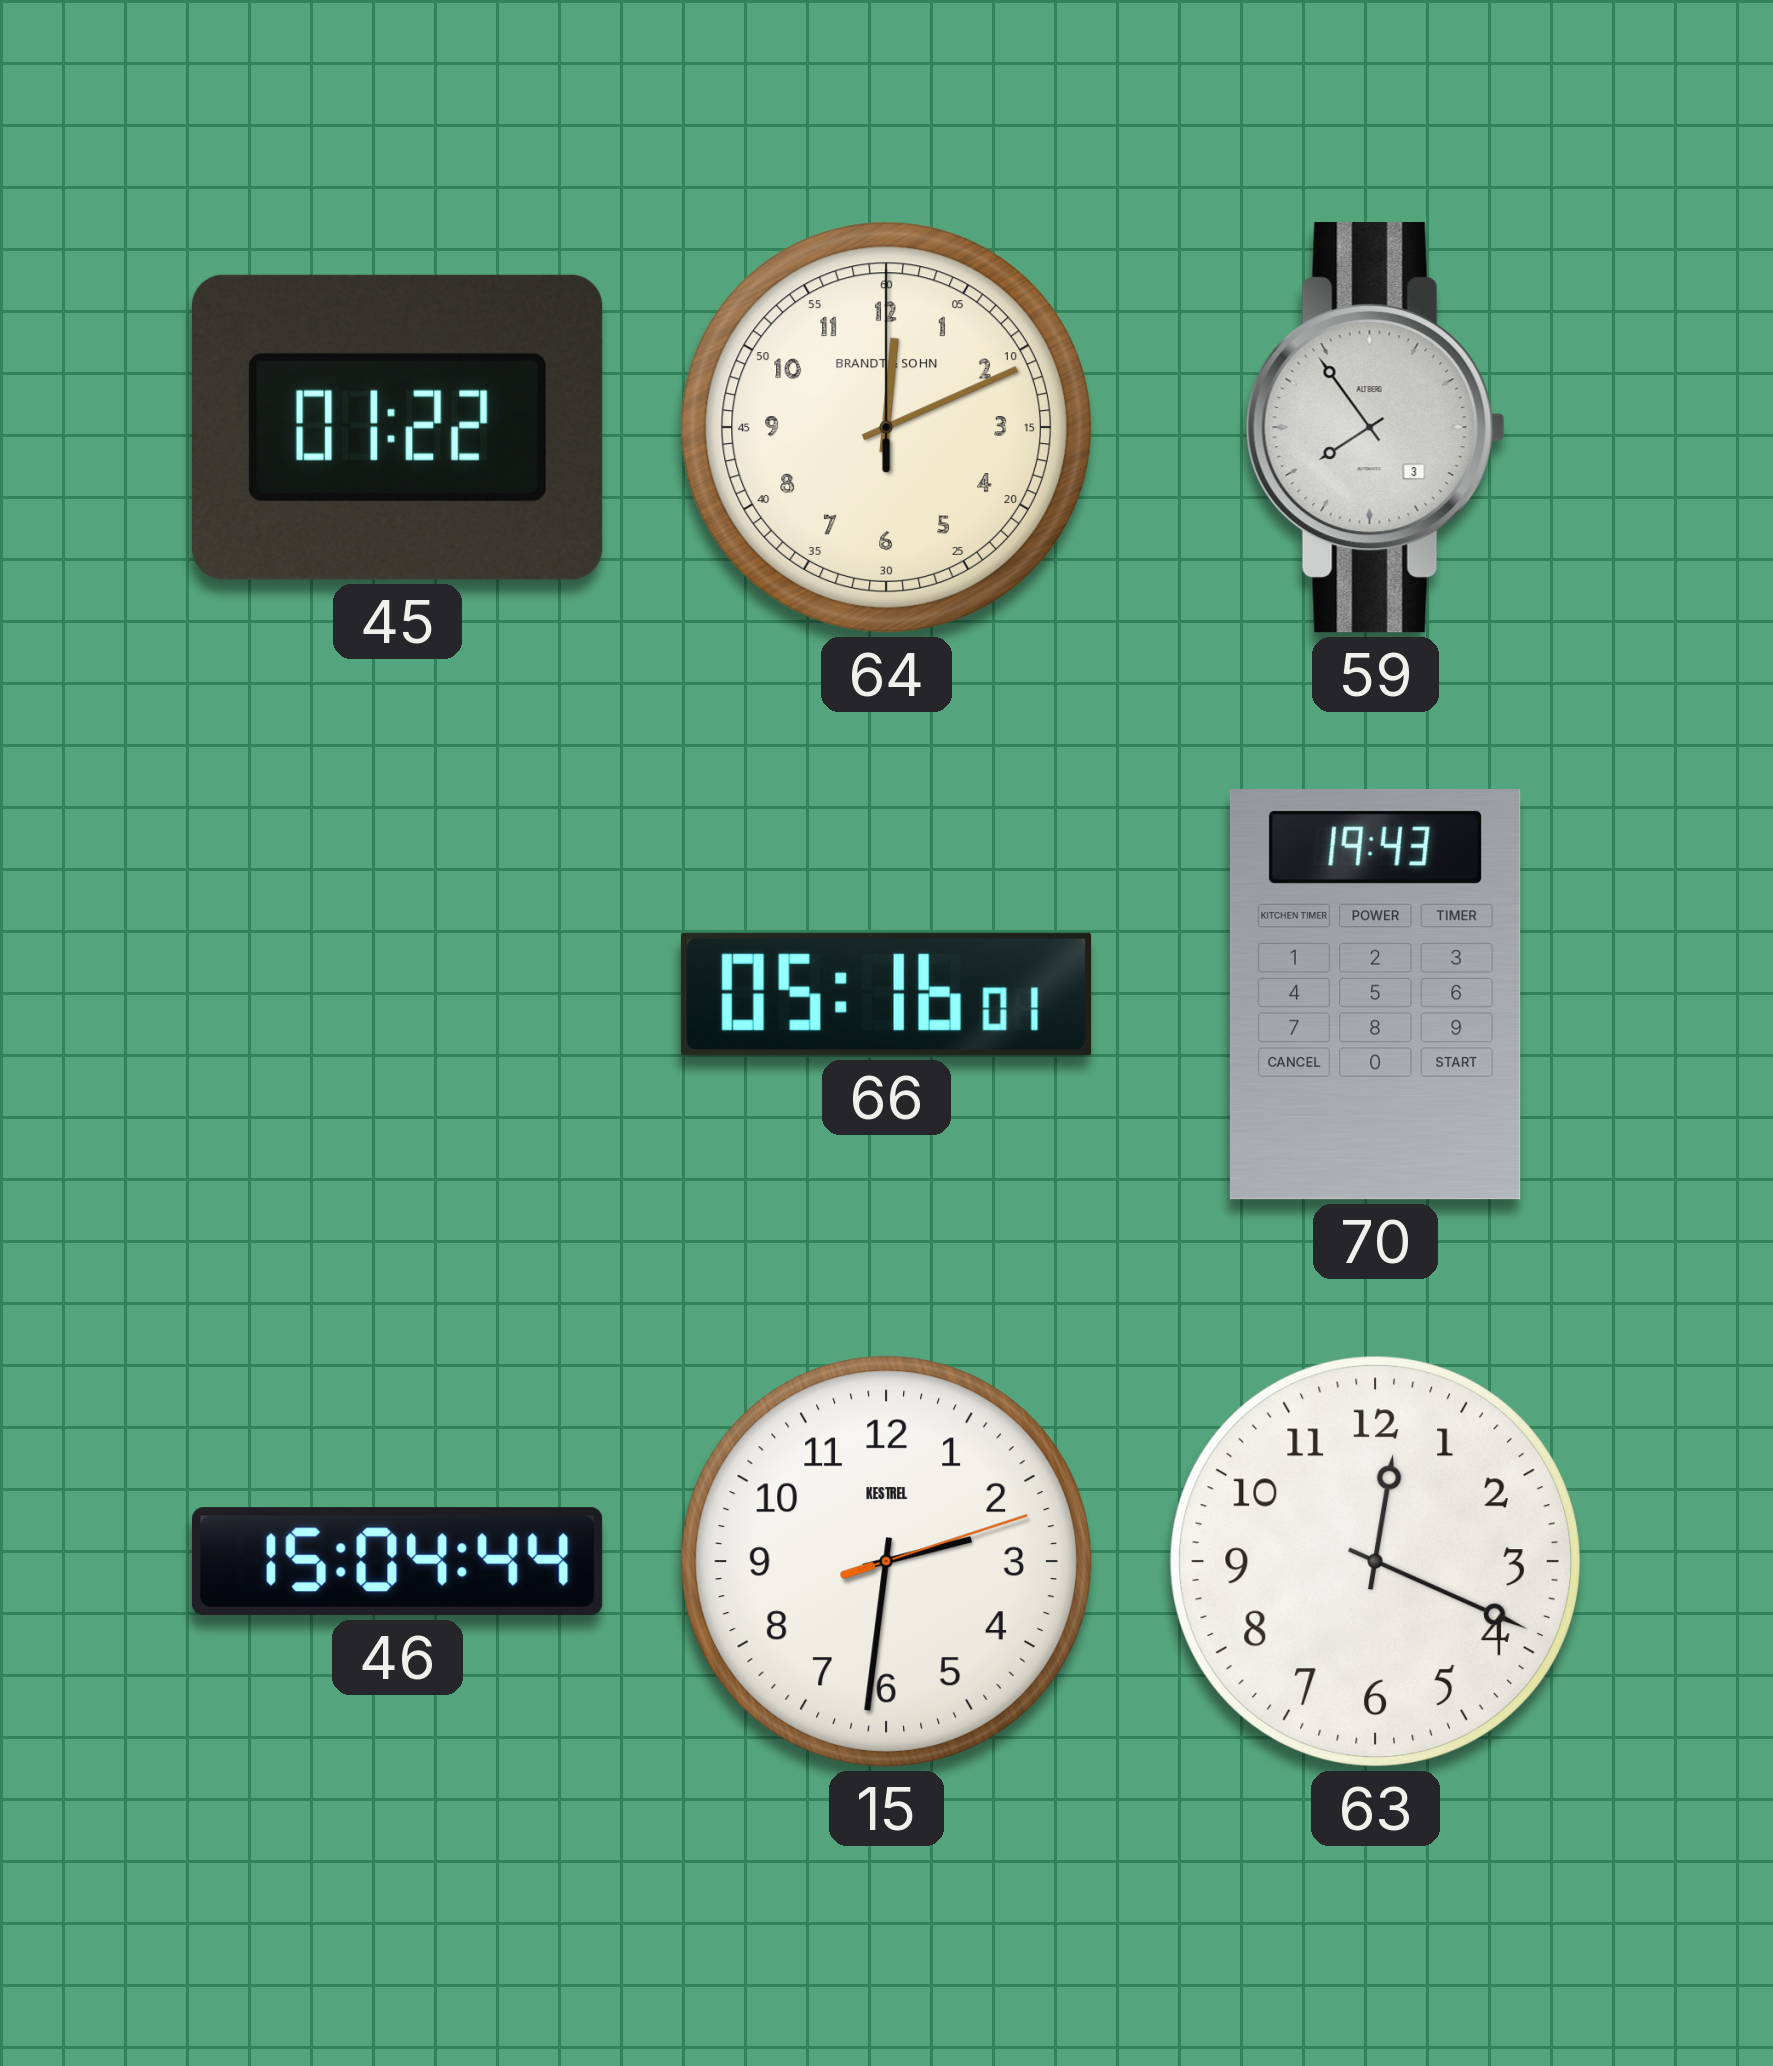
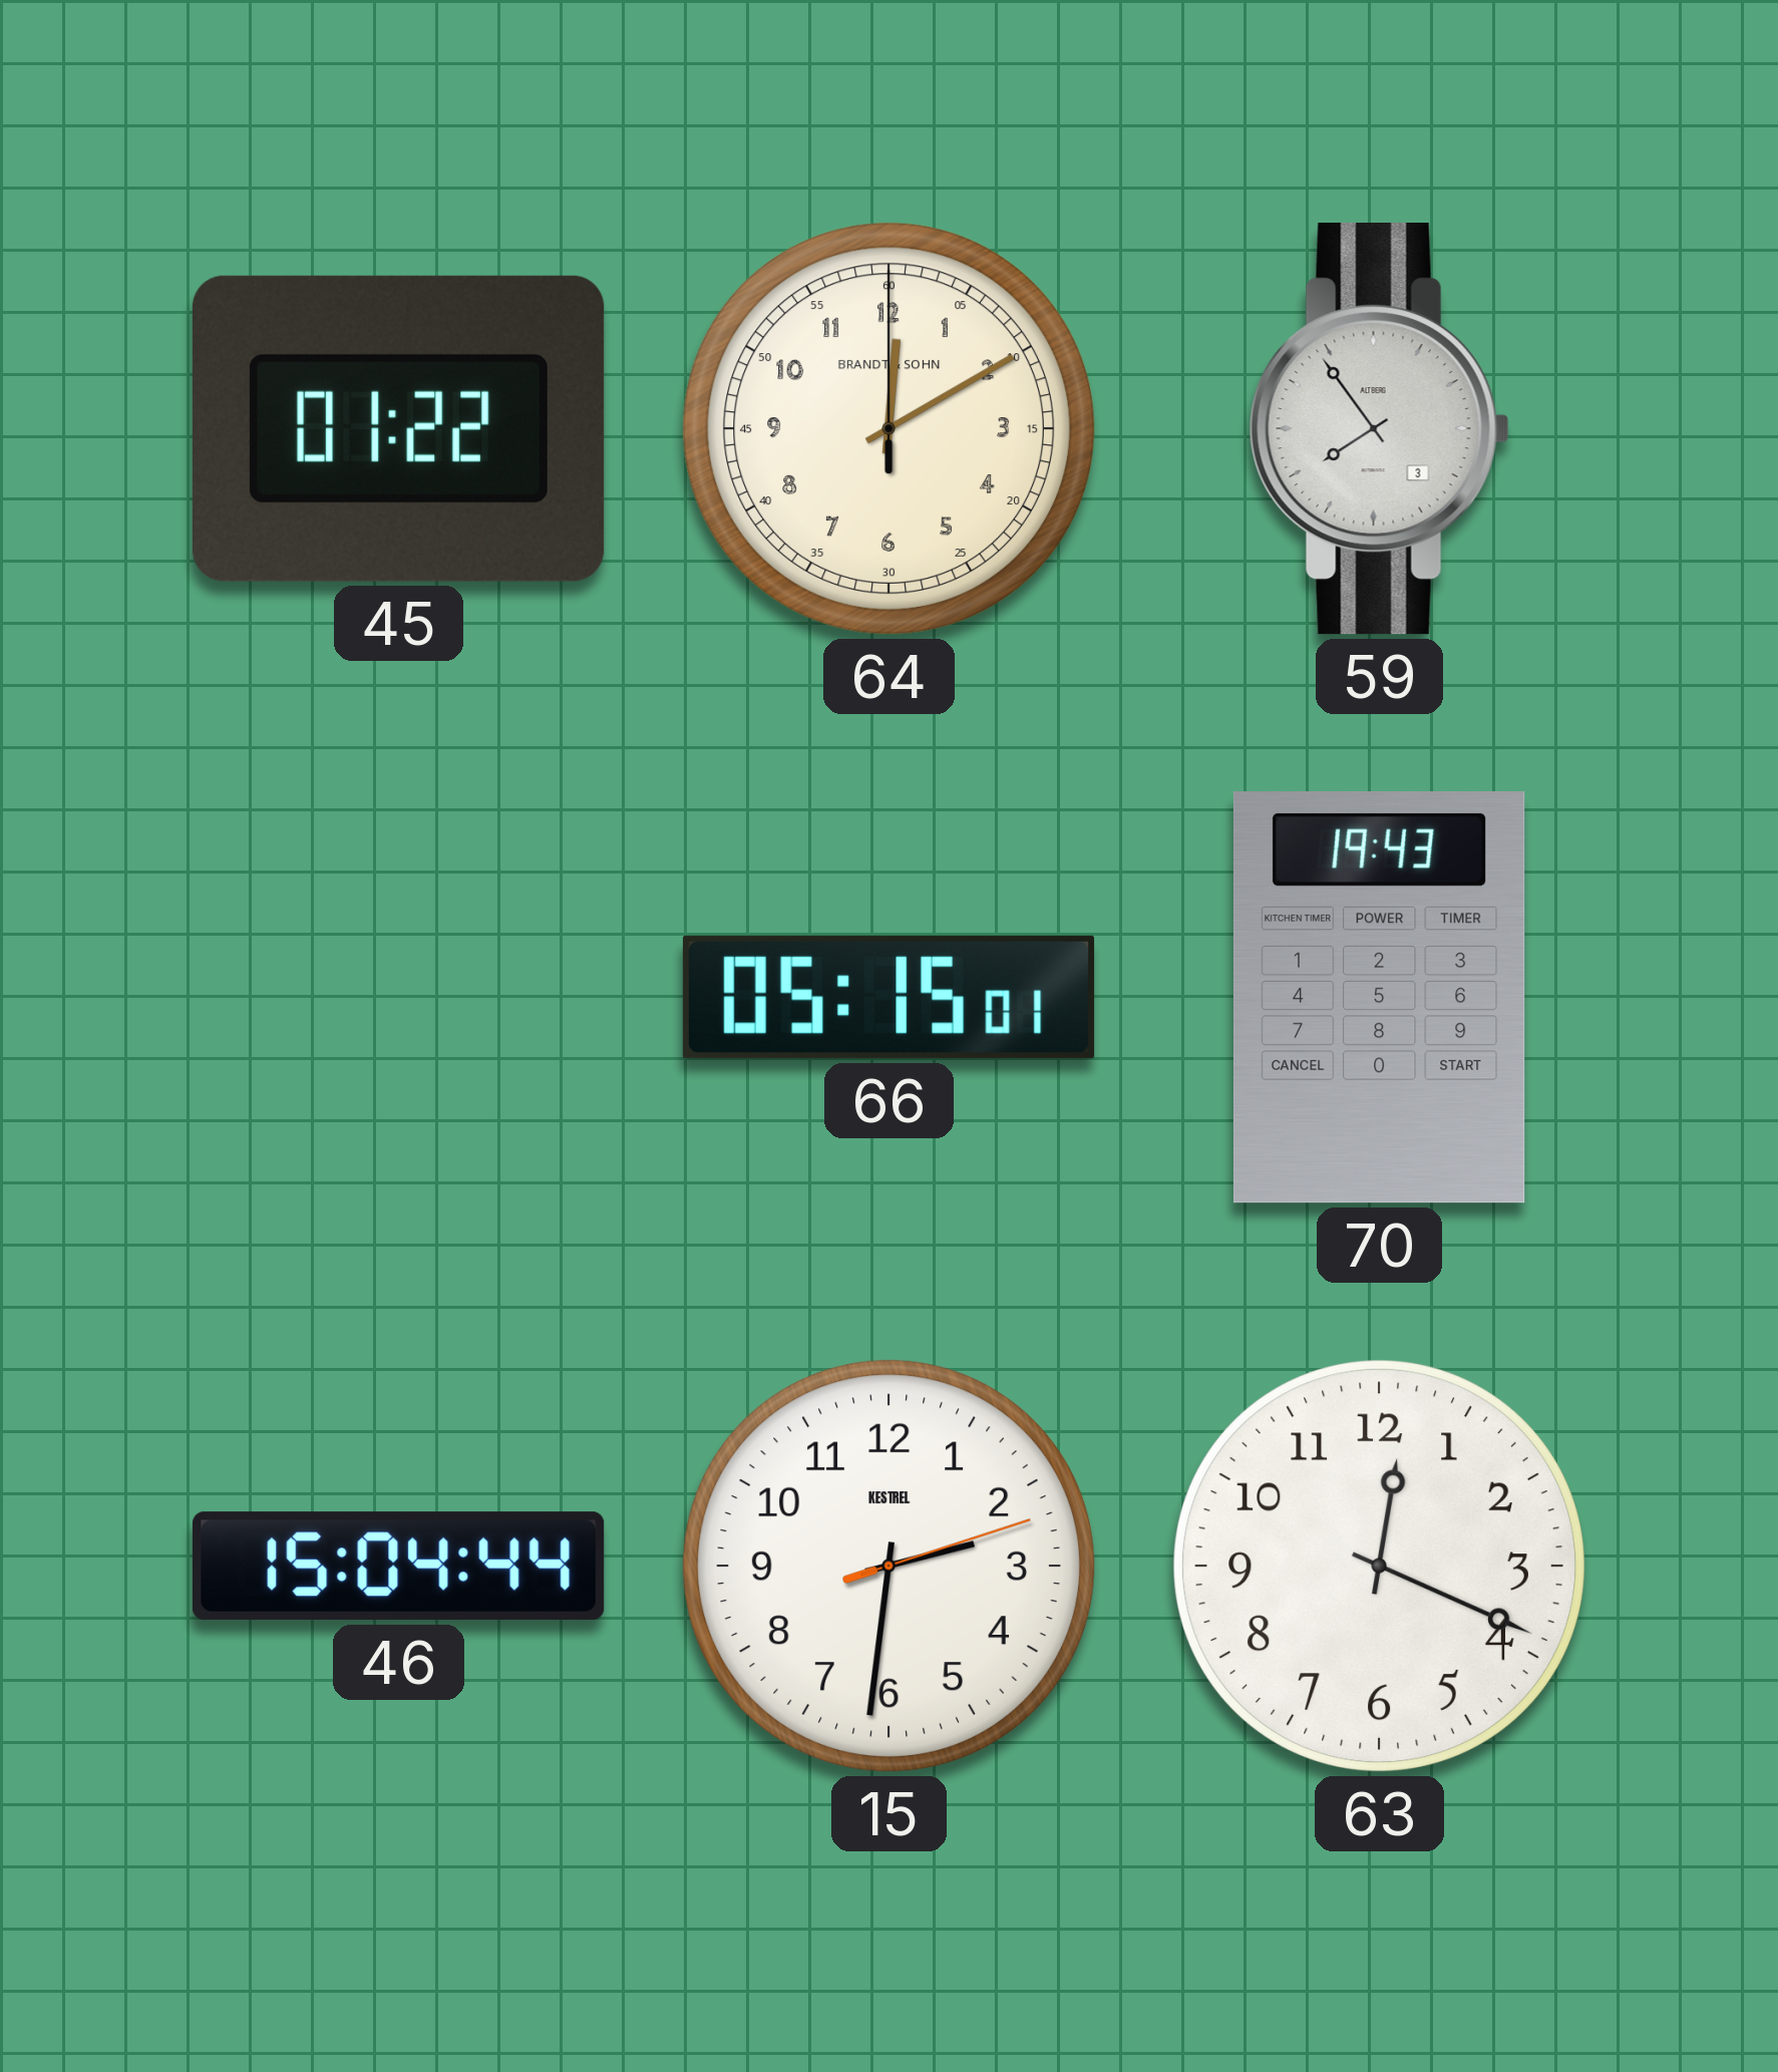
64: 12:11 -> 12:10 (888, 428)
66: 05:16 -> 05:15 (888, 997)
